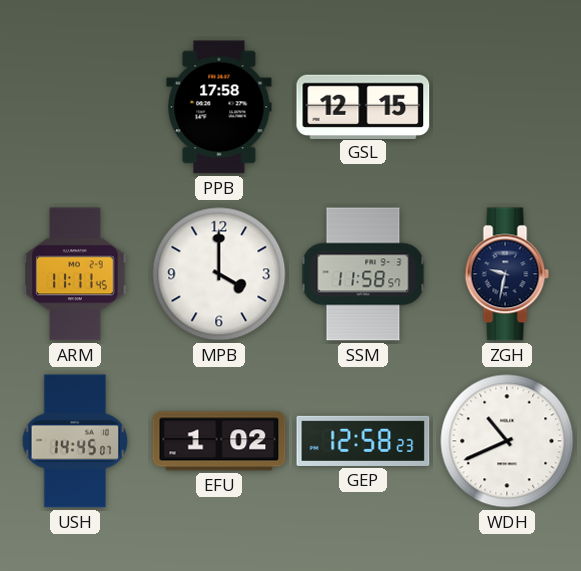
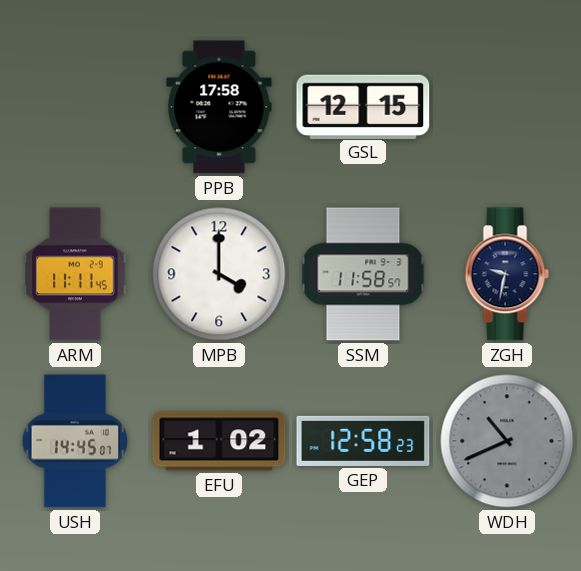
WDH dial: white -> grey (507, 441)
